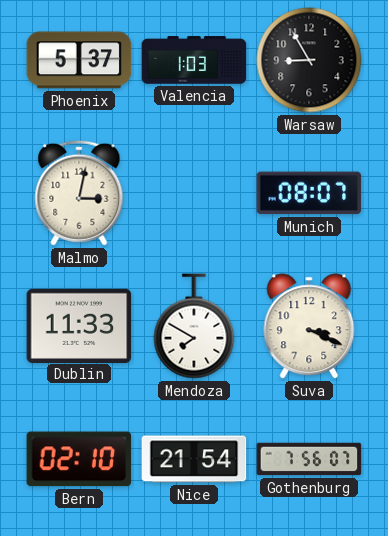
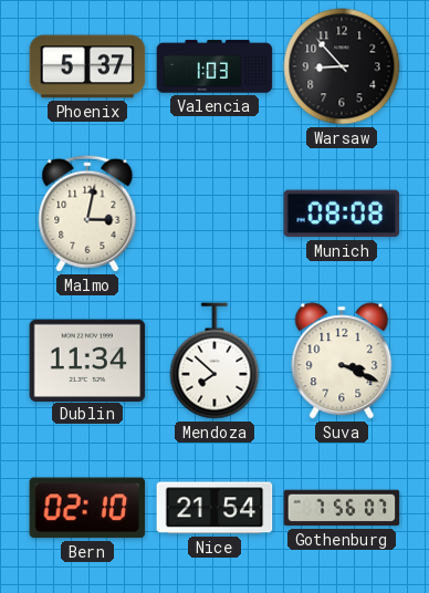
Warsaw: 8:55 -> 8:53 (342, 66)
Munich: 08:07 -> 08:08 (342, 214)
Dublin: 11:33 -> 11:34 (87, 360)
Mendoza: 7:50 -> 7:52 (214, 361)
